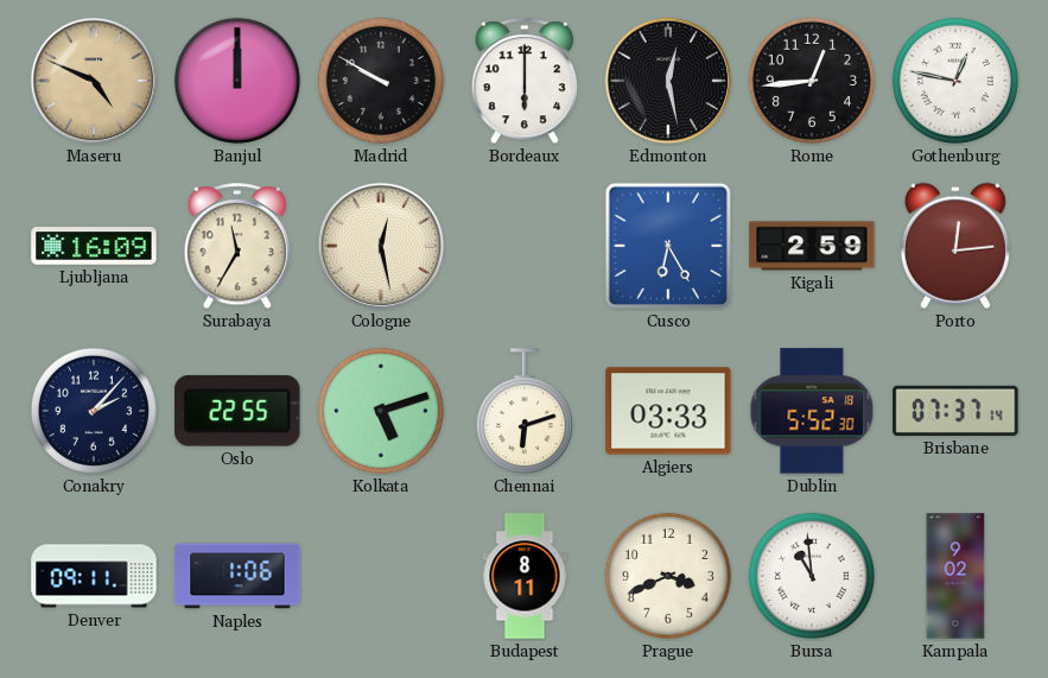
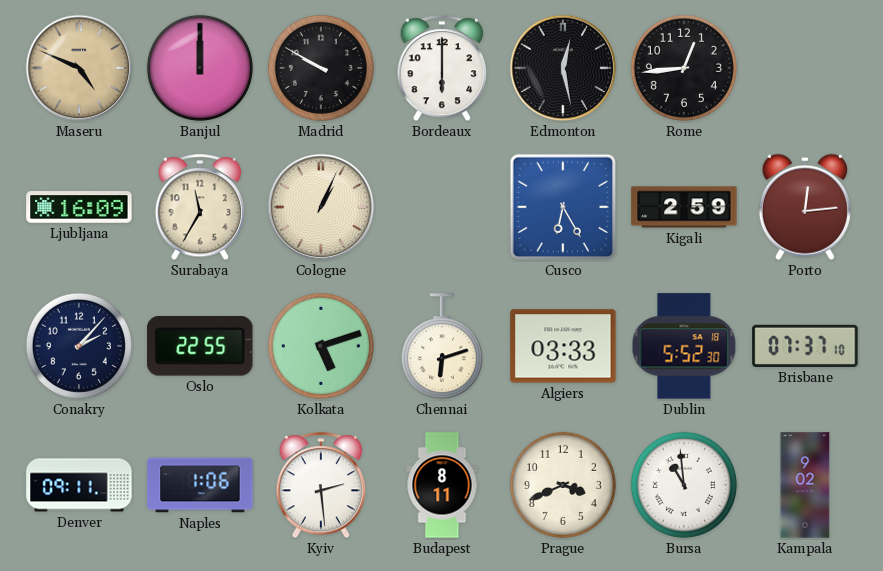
Gothenburg: 12:47 -> none (955, 81)
Cologne: 12:28 -> 1:04 (321, 207)
Brisbane: 07:37:14 -> 07:37:10 (805, 346)
Kyiv: none -> 2:29 (320, 486)
